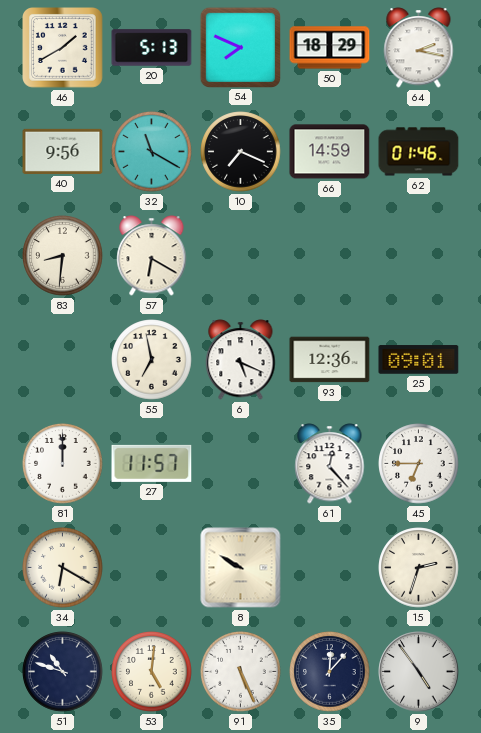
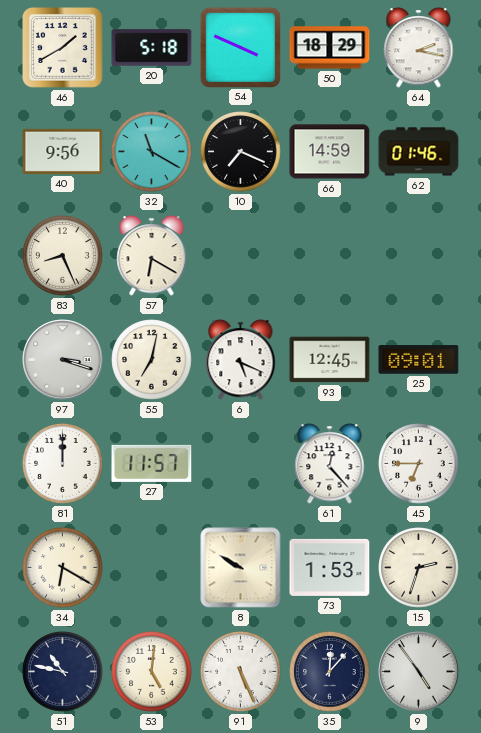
20: 5:13 -> 5:18 (152, 48)
54: 7:49 -> 3:49 (240, 47)
83: 8:31 -> 8:26 (63, 256)
97: none -> 3:18 (63, 360)
55: 6:58 -> 7:02 (152, 360)
93: 12:36 -> 12:45 (330, 360)
73: none -> 1:53 (330, 567)
51: 10:48 -> 10:47 (63, 672)
